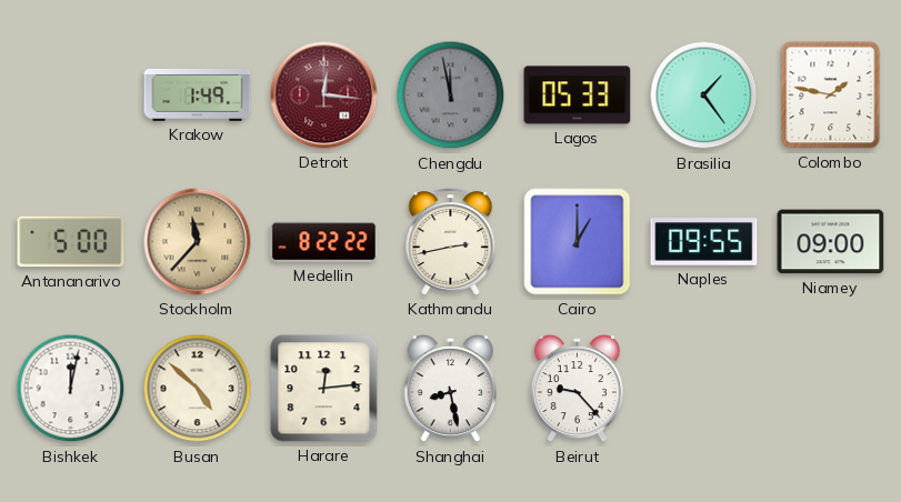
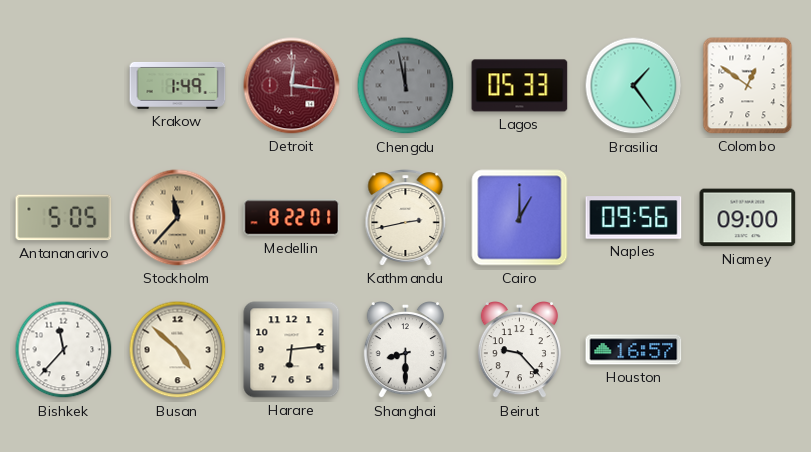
Colombo: 1:47 -> 12:51 (748, 86)
Antananarivo: 5:00 -> 5:05 (64, 218)
Medellin: 8:22:22 -> 8:22:01 (292, 218)
Naples: 09:55 -> 09:56 (634, 218)
Bishkek: 12:02 -> 11:37 (64, 350)
Harare: 12:14 -> 6:14 (292, 350)
Shanghai: 8:28 -> 8:30 (405, 351)
Houston: none -> 16:57 (634, 350)
